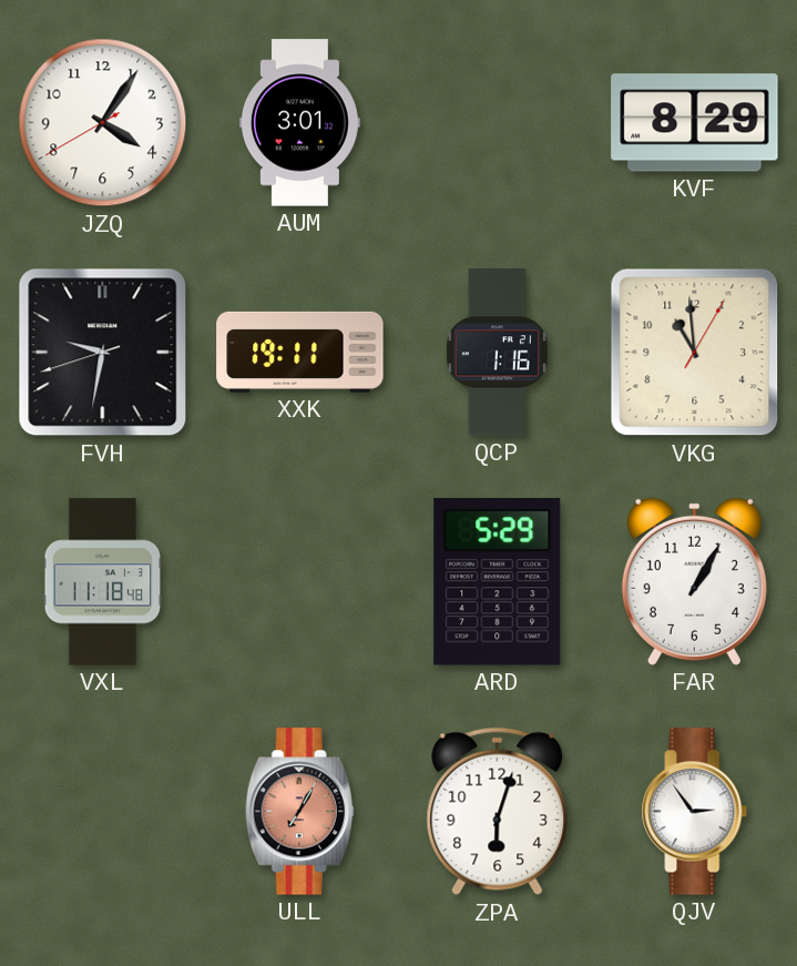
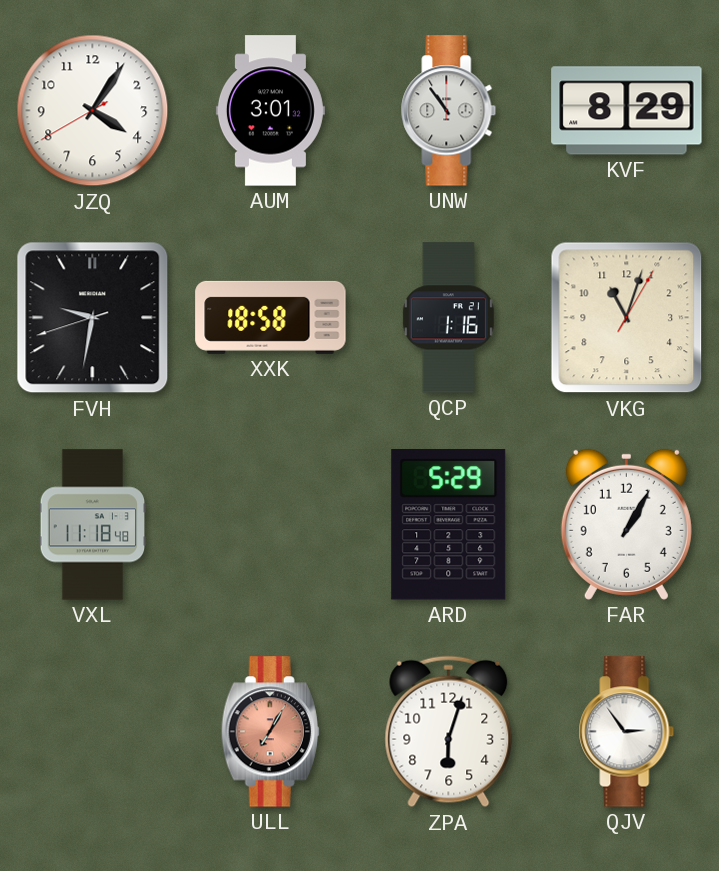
UNW: none -> 10:54 (449, 111)
XXK: 19:11 -> 18:58 (271, 317)
VKG: 10:59 -> 11:03 (627, 318)
